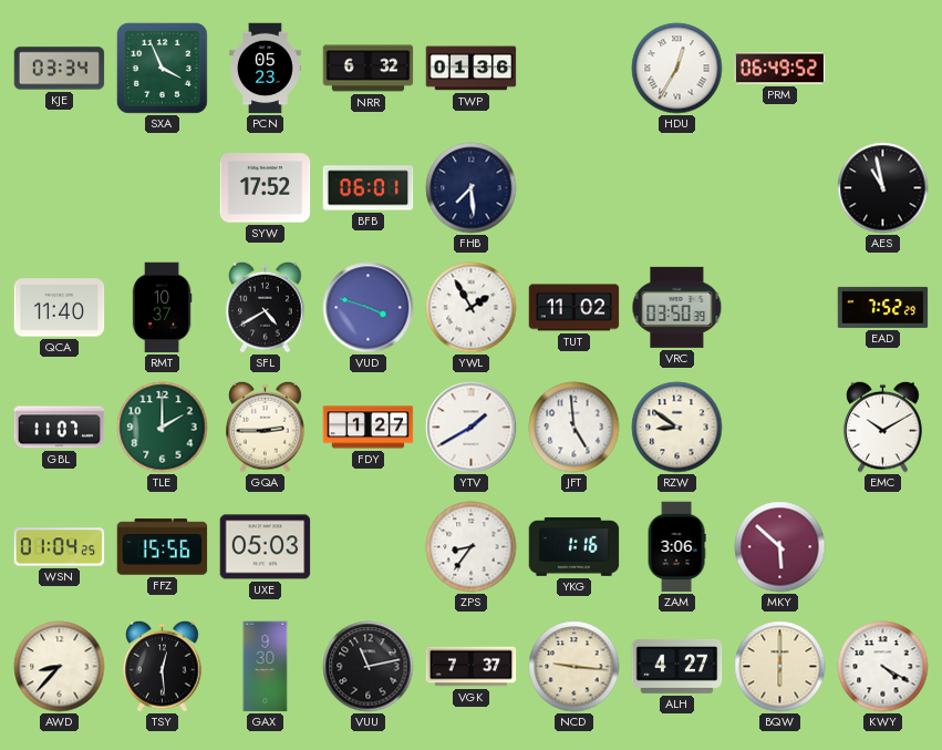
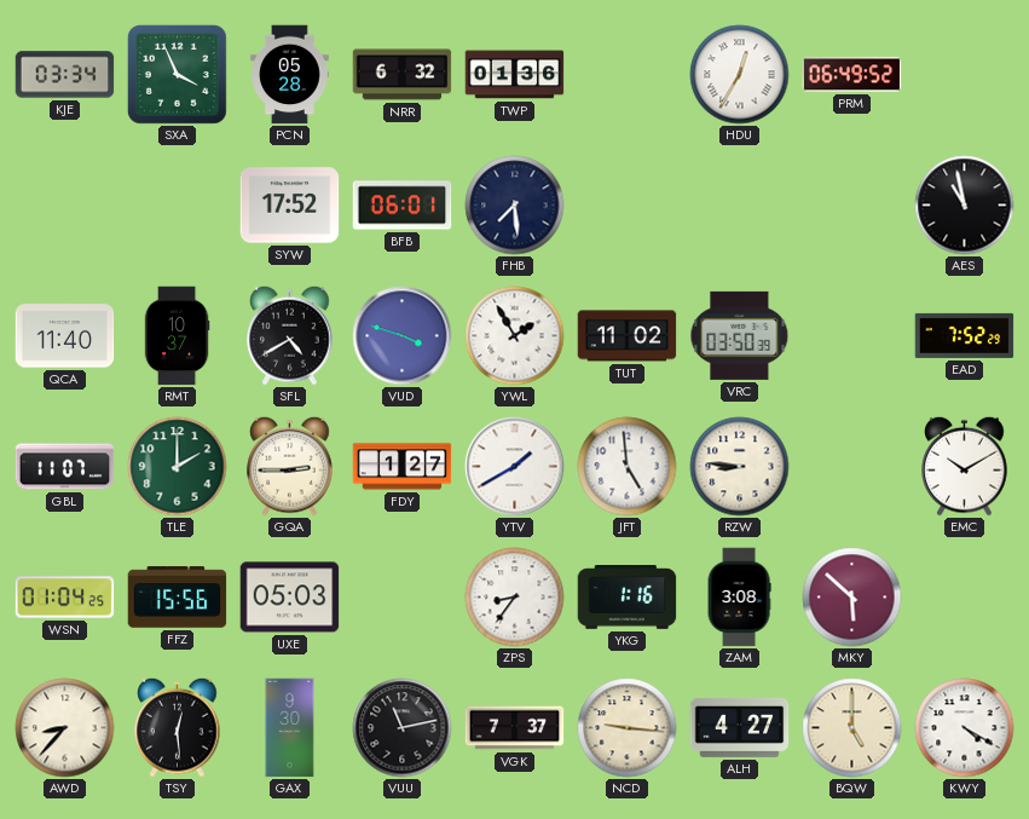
PCN: 05:23 -> 05:28 (290, 75)
RZW: 8:51 -> 8:46 (740, 467)
ZAM: 3:06 -> 3:08 (739, 598)
BQW: 6:00 -> 5:00 (852, 728)
